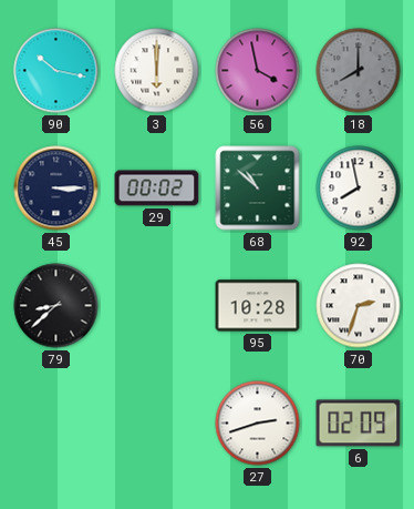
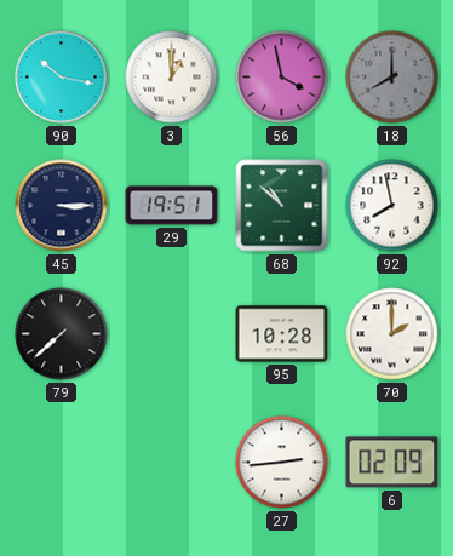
3: 6:00 -> 1:00 (172, 78)
29: 00:02 -> 19:51 (172, 206)
79: 8:38 -> 7:38 (62, 334)
70: 2:33 -> 2:00 (392, 334)
27: 2:42 -> 2:44 (282, 463)
